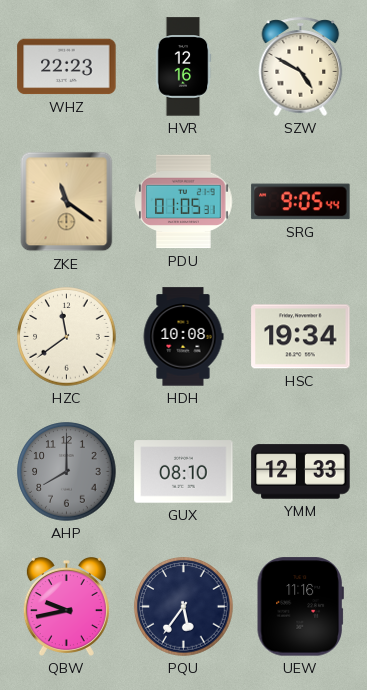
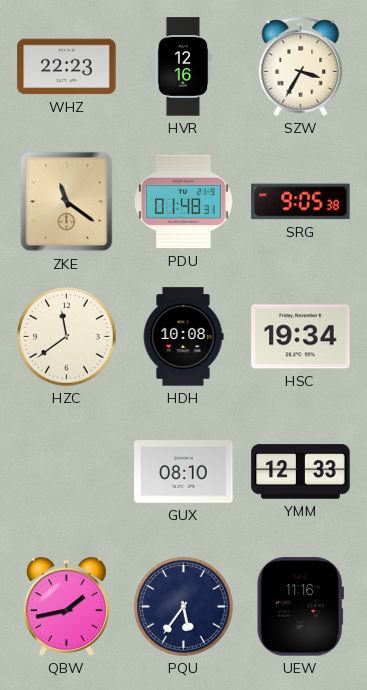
SZW: 4:50 -> 3:35 (301, 66)
PDU: 01:05 -> 01:48 (184, 202)
SRG: 9:05:44 -> 9:05:38 (301, 202)
AHP: 8:00 -> none (67, 472)
QBW: 9:43 -> 1:43 (66, 606)
